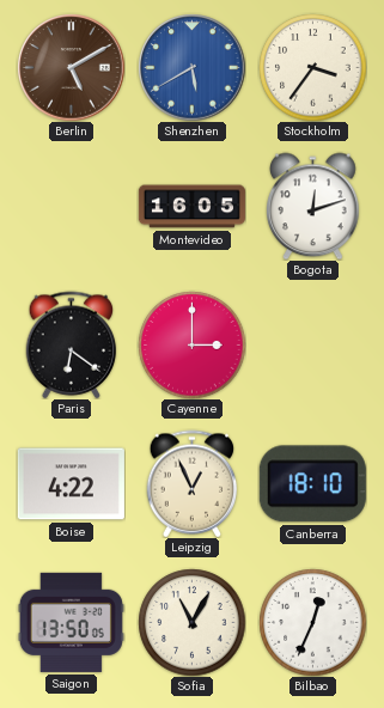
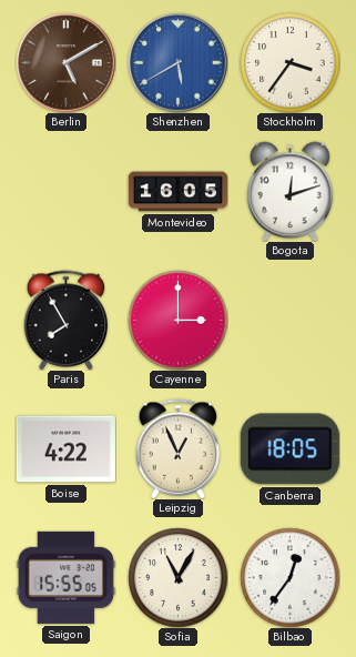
Paris: 6:21 -> 7:55 (67, 320)
Canberra: 18:10 -> 18:05 (289, 449)
Saigon: 13:50 -> 15:55 (65, 577)
Bilbao: 12:34 -> 12:36 (289, 577)
